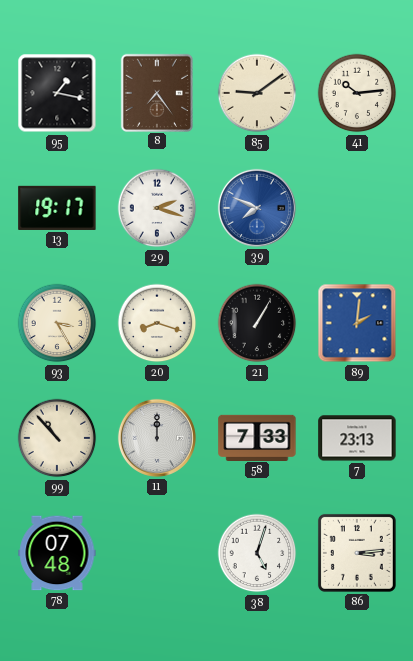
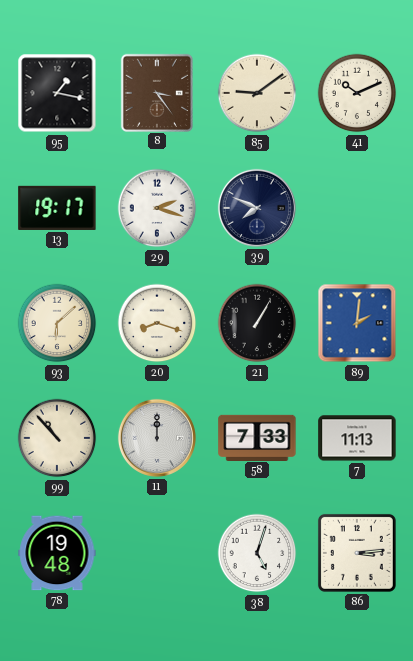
8: 7:24 -> 3:24 (157, 92)
41: 10:14 -> 10:11 (357, 93)
39 dial: blue -> navy (257, 208)
93: 3:25 -> 6:08 (57, 323)
7: 23:13 -> 11:13 (357, 438)
78: 07:48 -> 19:48 (57, 553)
